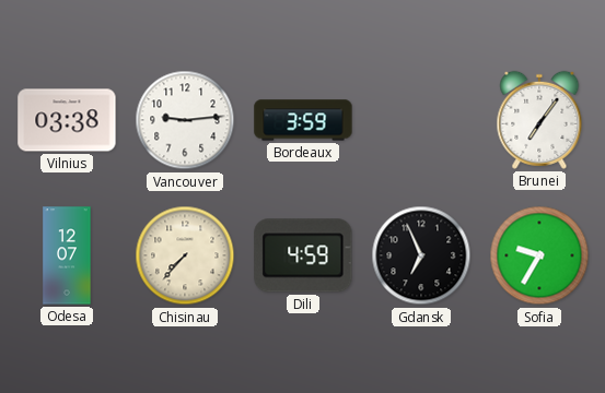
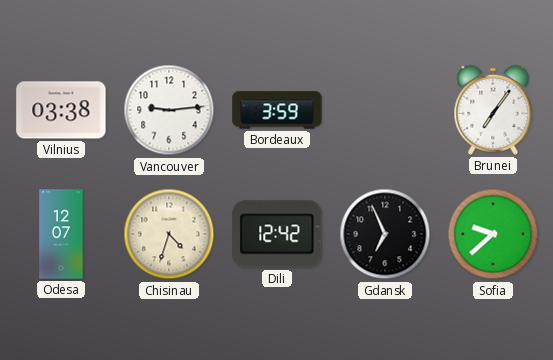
Chisinau: 7:37 -> 4:33 (169, 234)
Dili: 4:59 -> 12:42 (277, 234)
Sofia: 9:35 -> 9:38 (493, 234)
